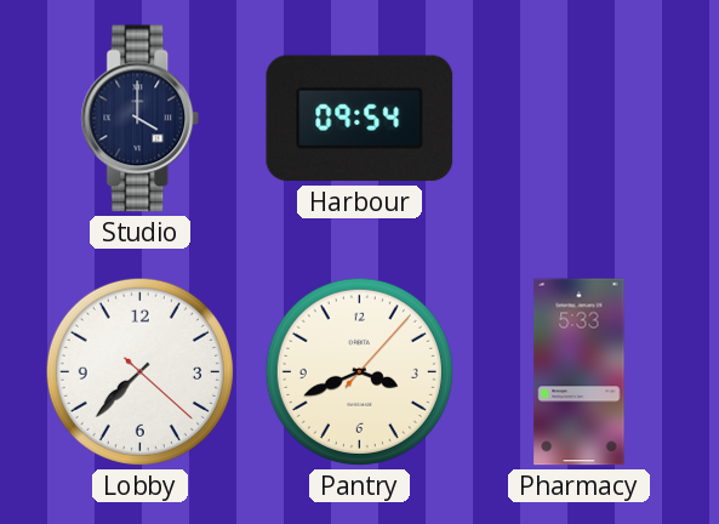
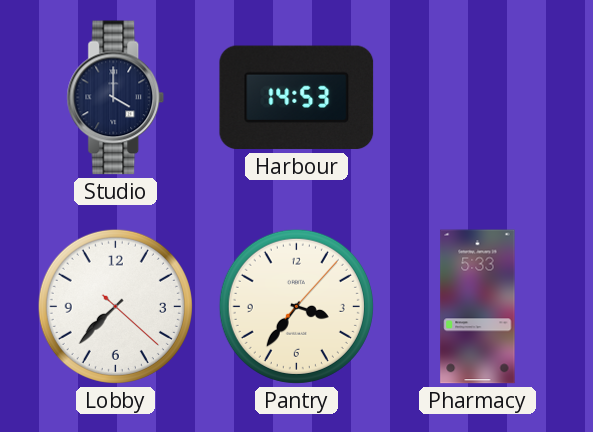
Harbour: 09:54 -> 14:53 (297, 98)
Pantry: 3:41 -> 3:36 (296, 306)
